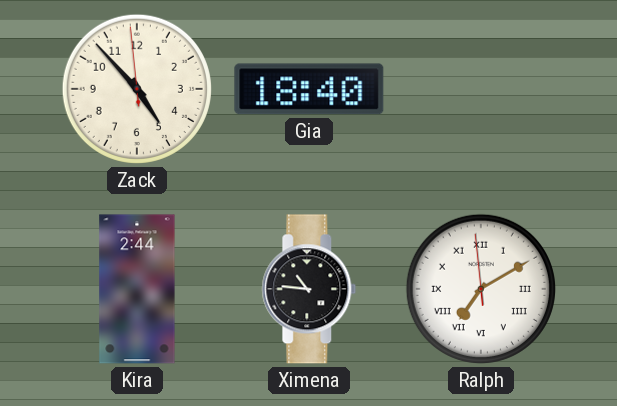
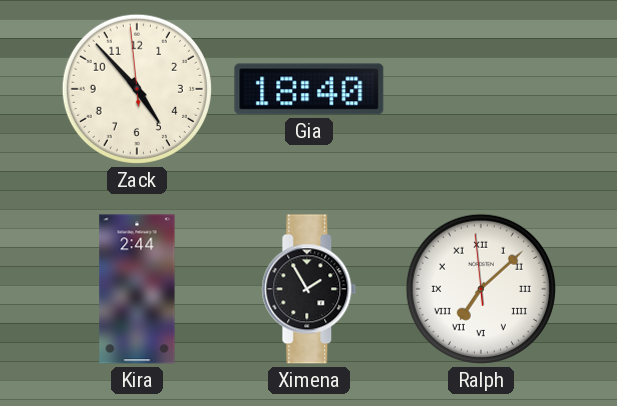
Ximena: 10:46 -> 1:55 (309, 289)
Ralph: 7:09 -> 7:07 (481, 289)
